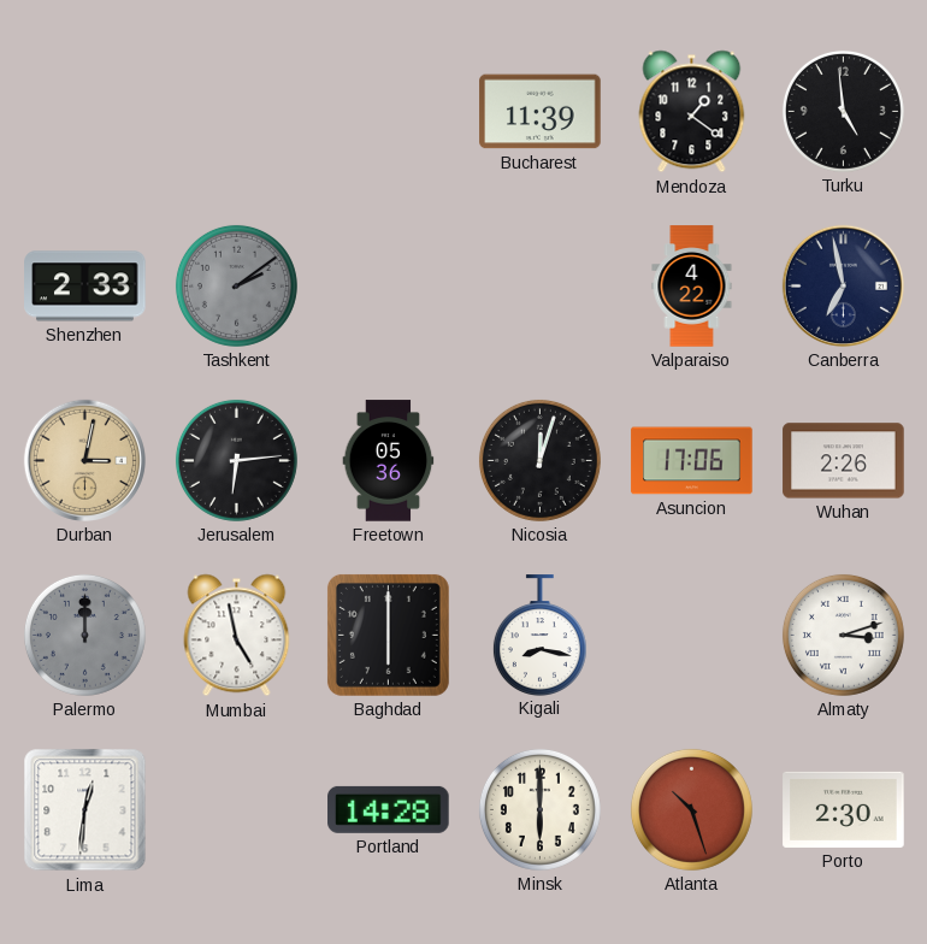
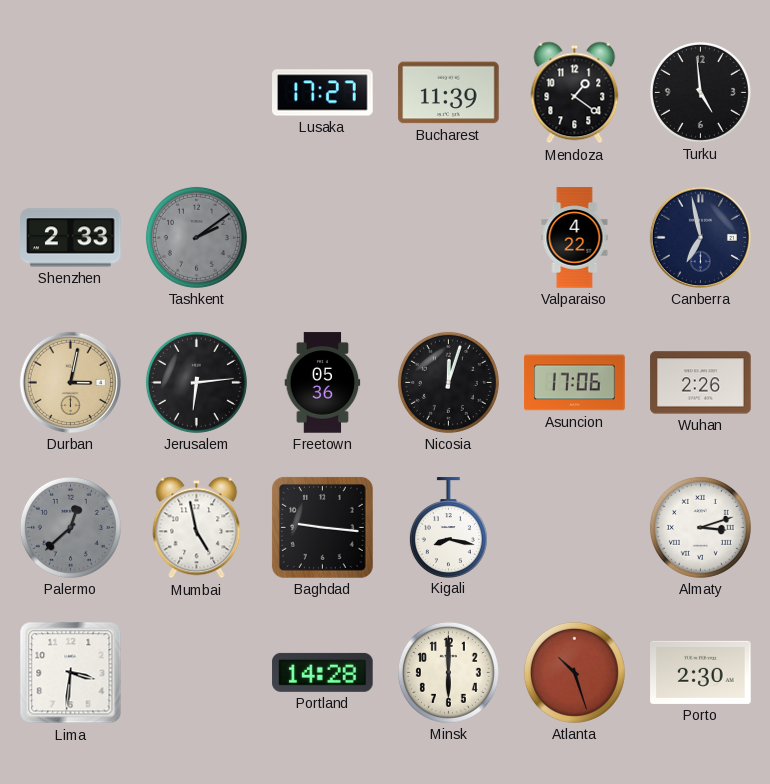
Lusaka: none -> 17:27 (323, 93)
Palermo: 12:00 -> 12:38 (70, 527)
Baghdad: 6:00 -> 9:16 (322, 527)
Lima: 12:31 -> 3:31 (71, 673)
